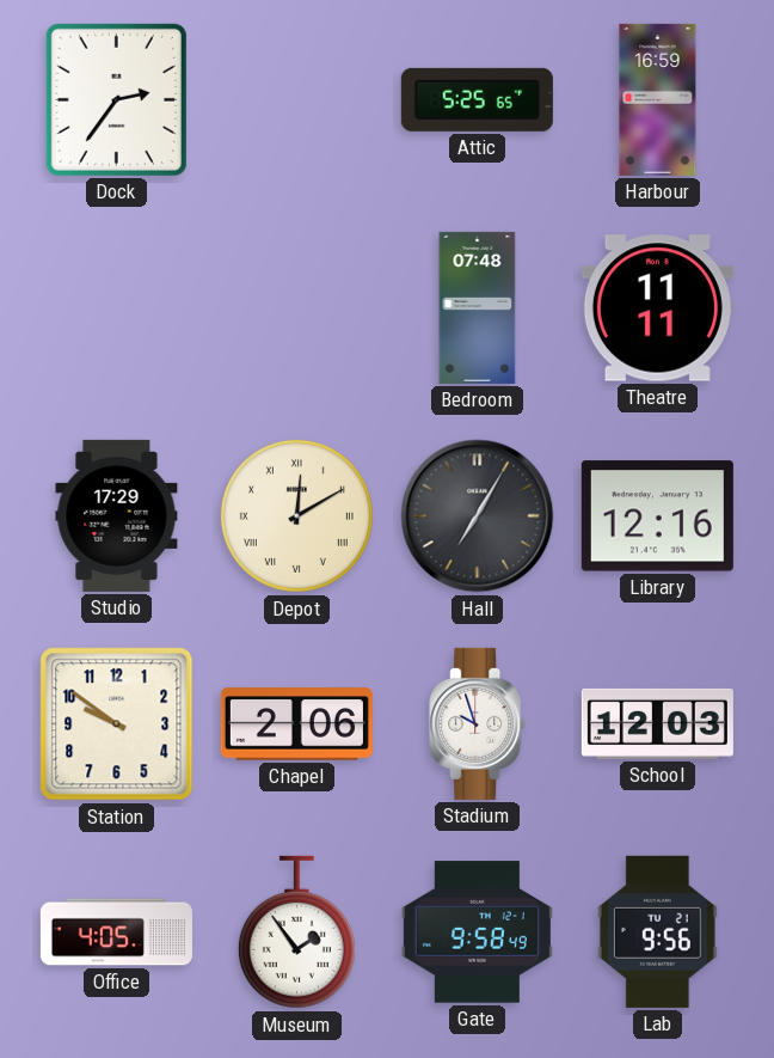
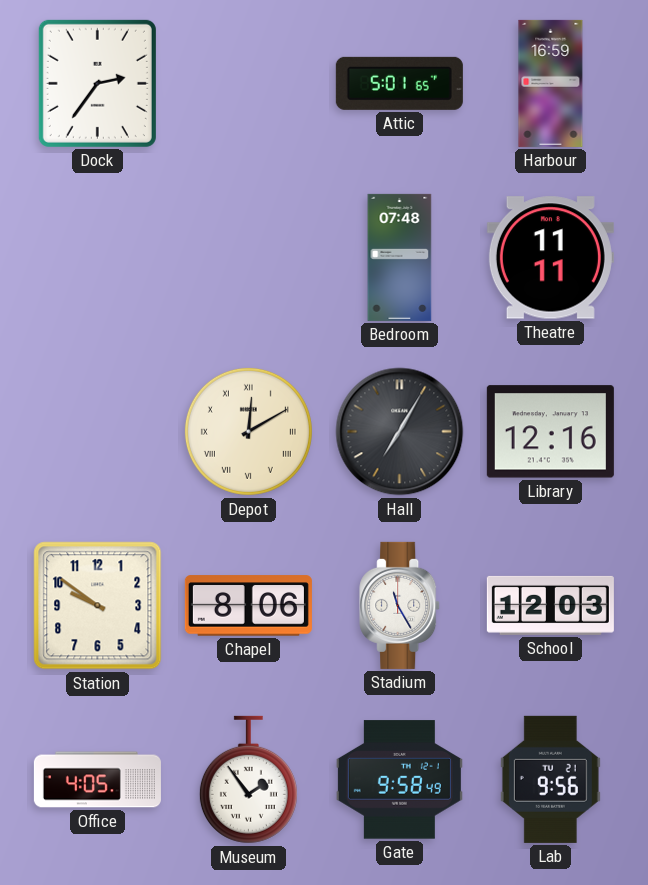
Attic: 5:25 -> 5:01 (399, 83)
Studio: 17:29 -> none (117, 515)
Chapel: 2:06 -> 8:06 (248, 606)
Stadium: 9:57 -> 11:25 (400, 605)
